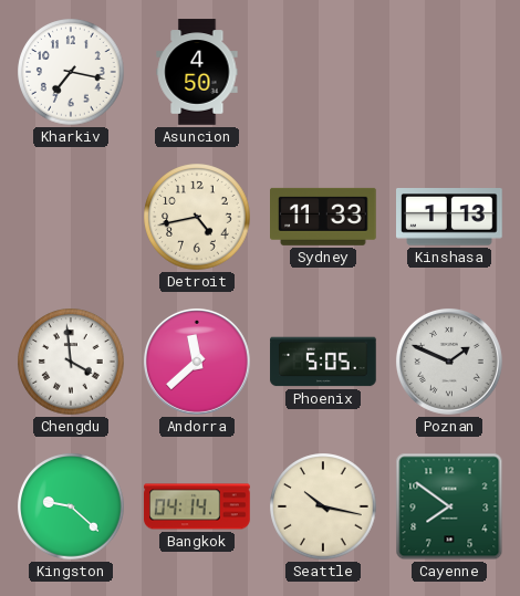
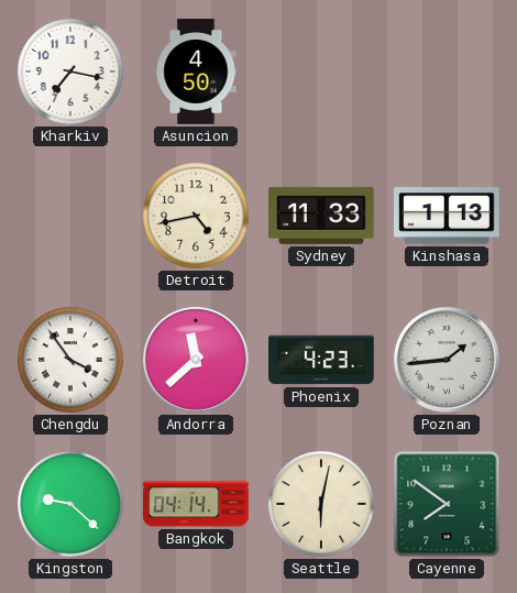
Chengdu: 3:59 -> 3:54 (70, 360)
Phoenix: 5:05 -> 4:23 (321, 360)
Poznan: 1:49 -> 1:44 (447, 360)
Seattle: 10:17 -> 6:02 (321, 504)
